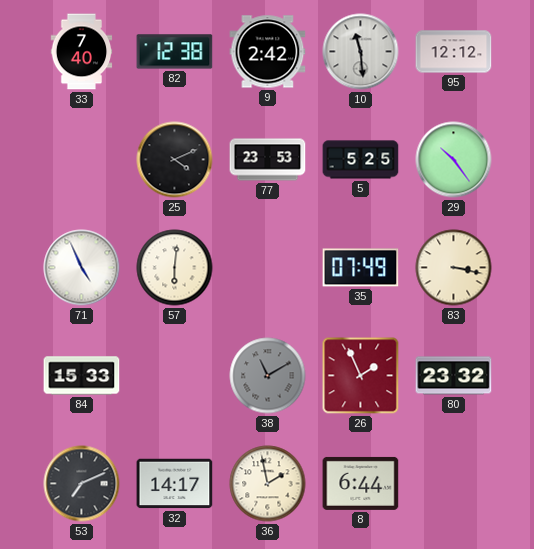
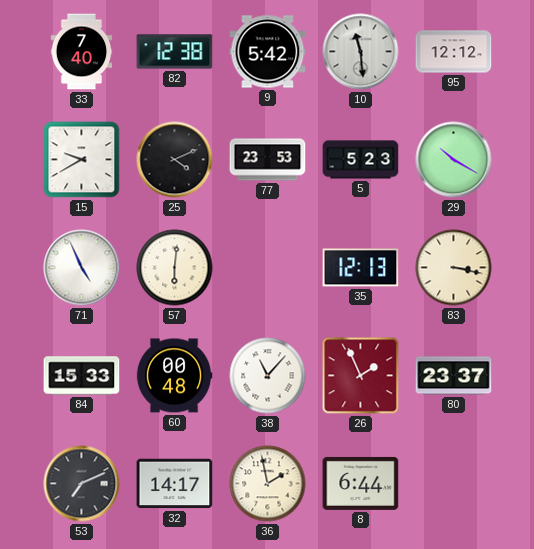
9: 2:42 -> 5:42 (268, 52)
15: none -> 9:40 (82, 160)
5: 5:25 -> 5:23 (361, 160)
29: 10:24 -> 10:20 (454, 160)
35: 07:49 -> 12:13 (361, 268)
60: none -> 00:48 (174, 376)
38: 11:10 -> 11:07 (268, 376)
38 dial: grey -> white (268, 376)
80: 23:32 -> 23:37 (454, 376)
